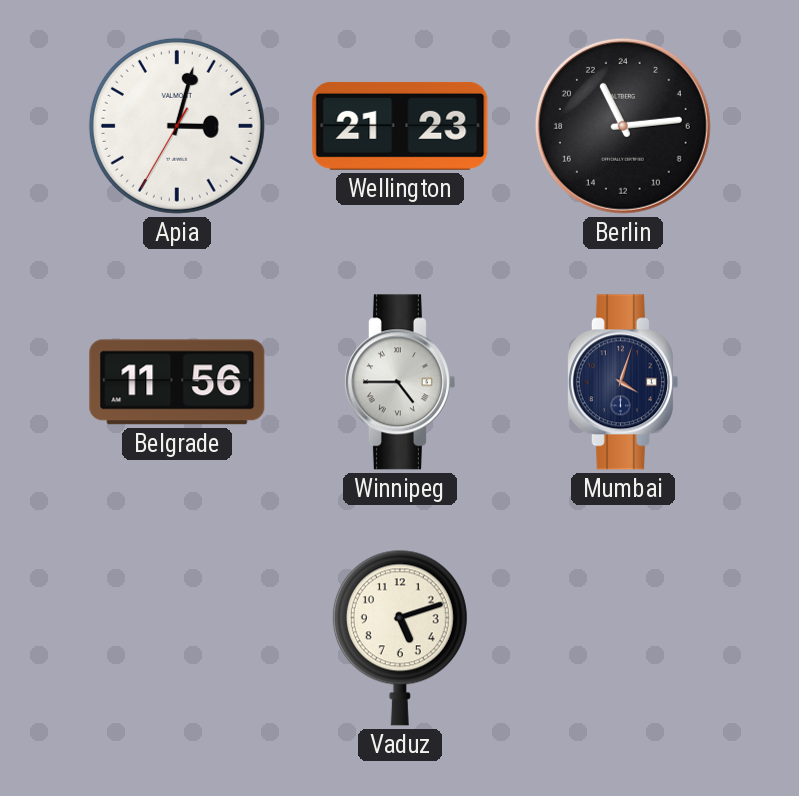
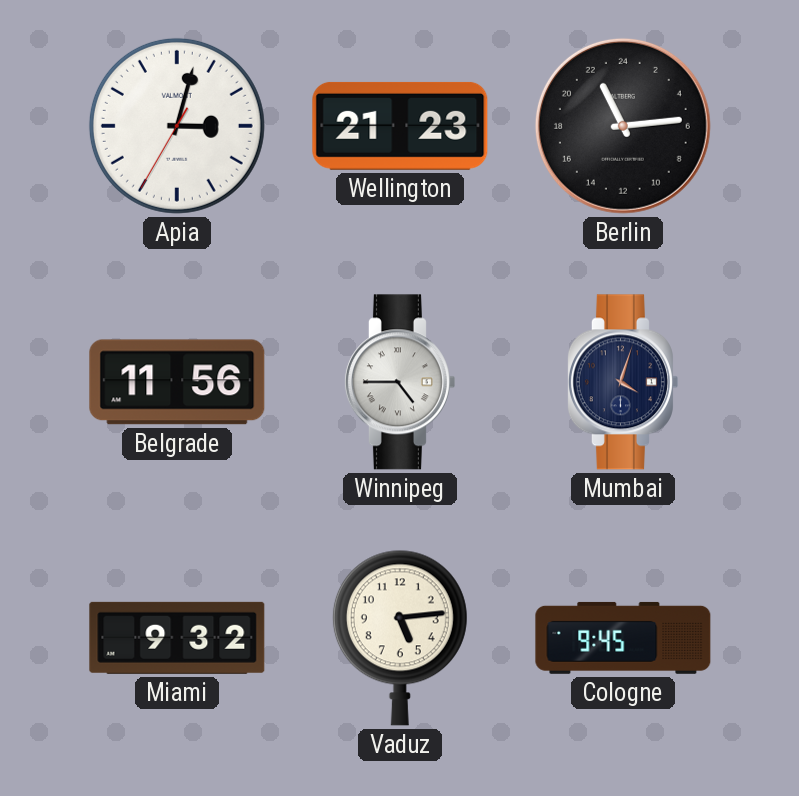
Miami: none -> 9:32 (177, 638)
Vaduz: 5:12 -> 5:14 (400, 638)
Cologne: none -> 9:45 (623, 638)
